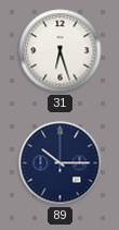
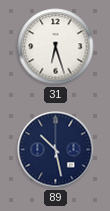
89: 10:15 -> 10:28 (56, 150)
